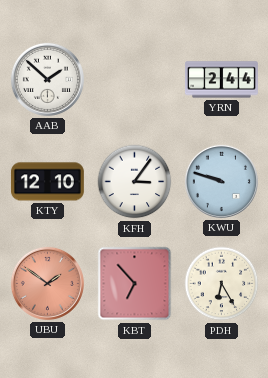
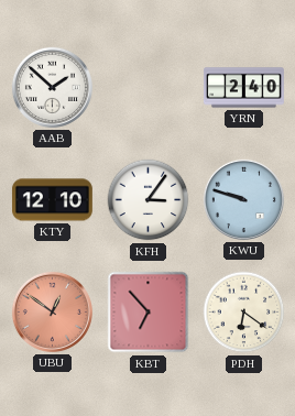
YRN: 2:44 -> 2:40 (243, 88)
UBU: 1:51 -> 12:51 (52, 311)
PDH: 6:25 -> 6:21 (244, 313)
